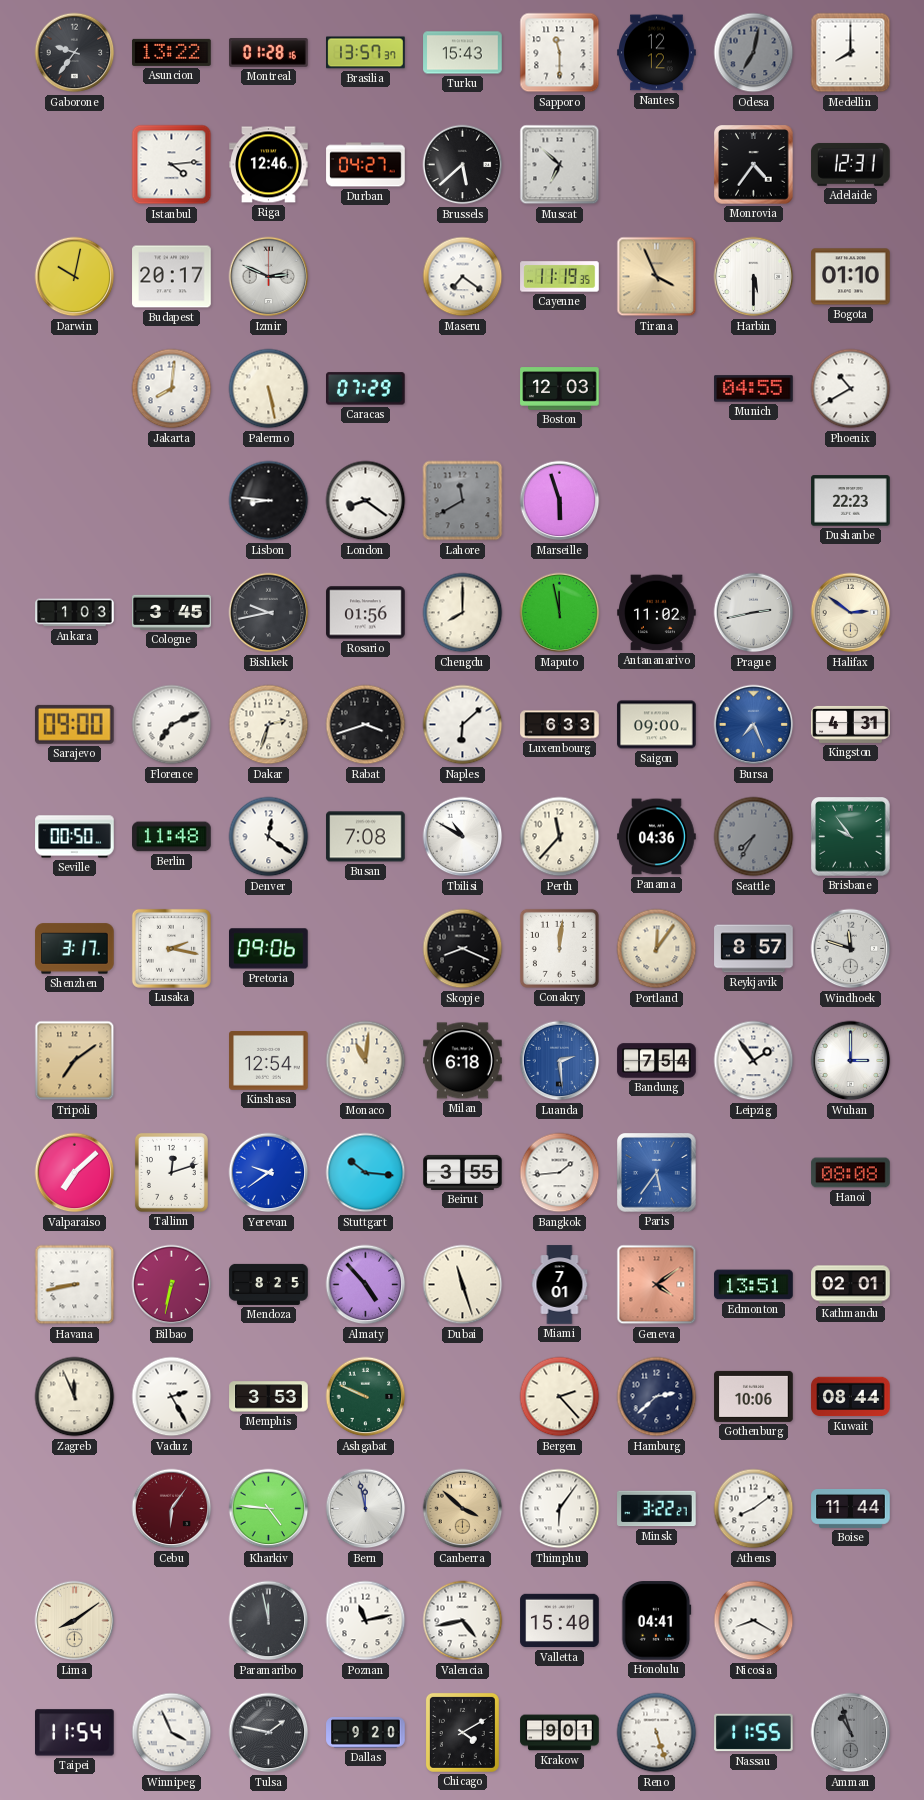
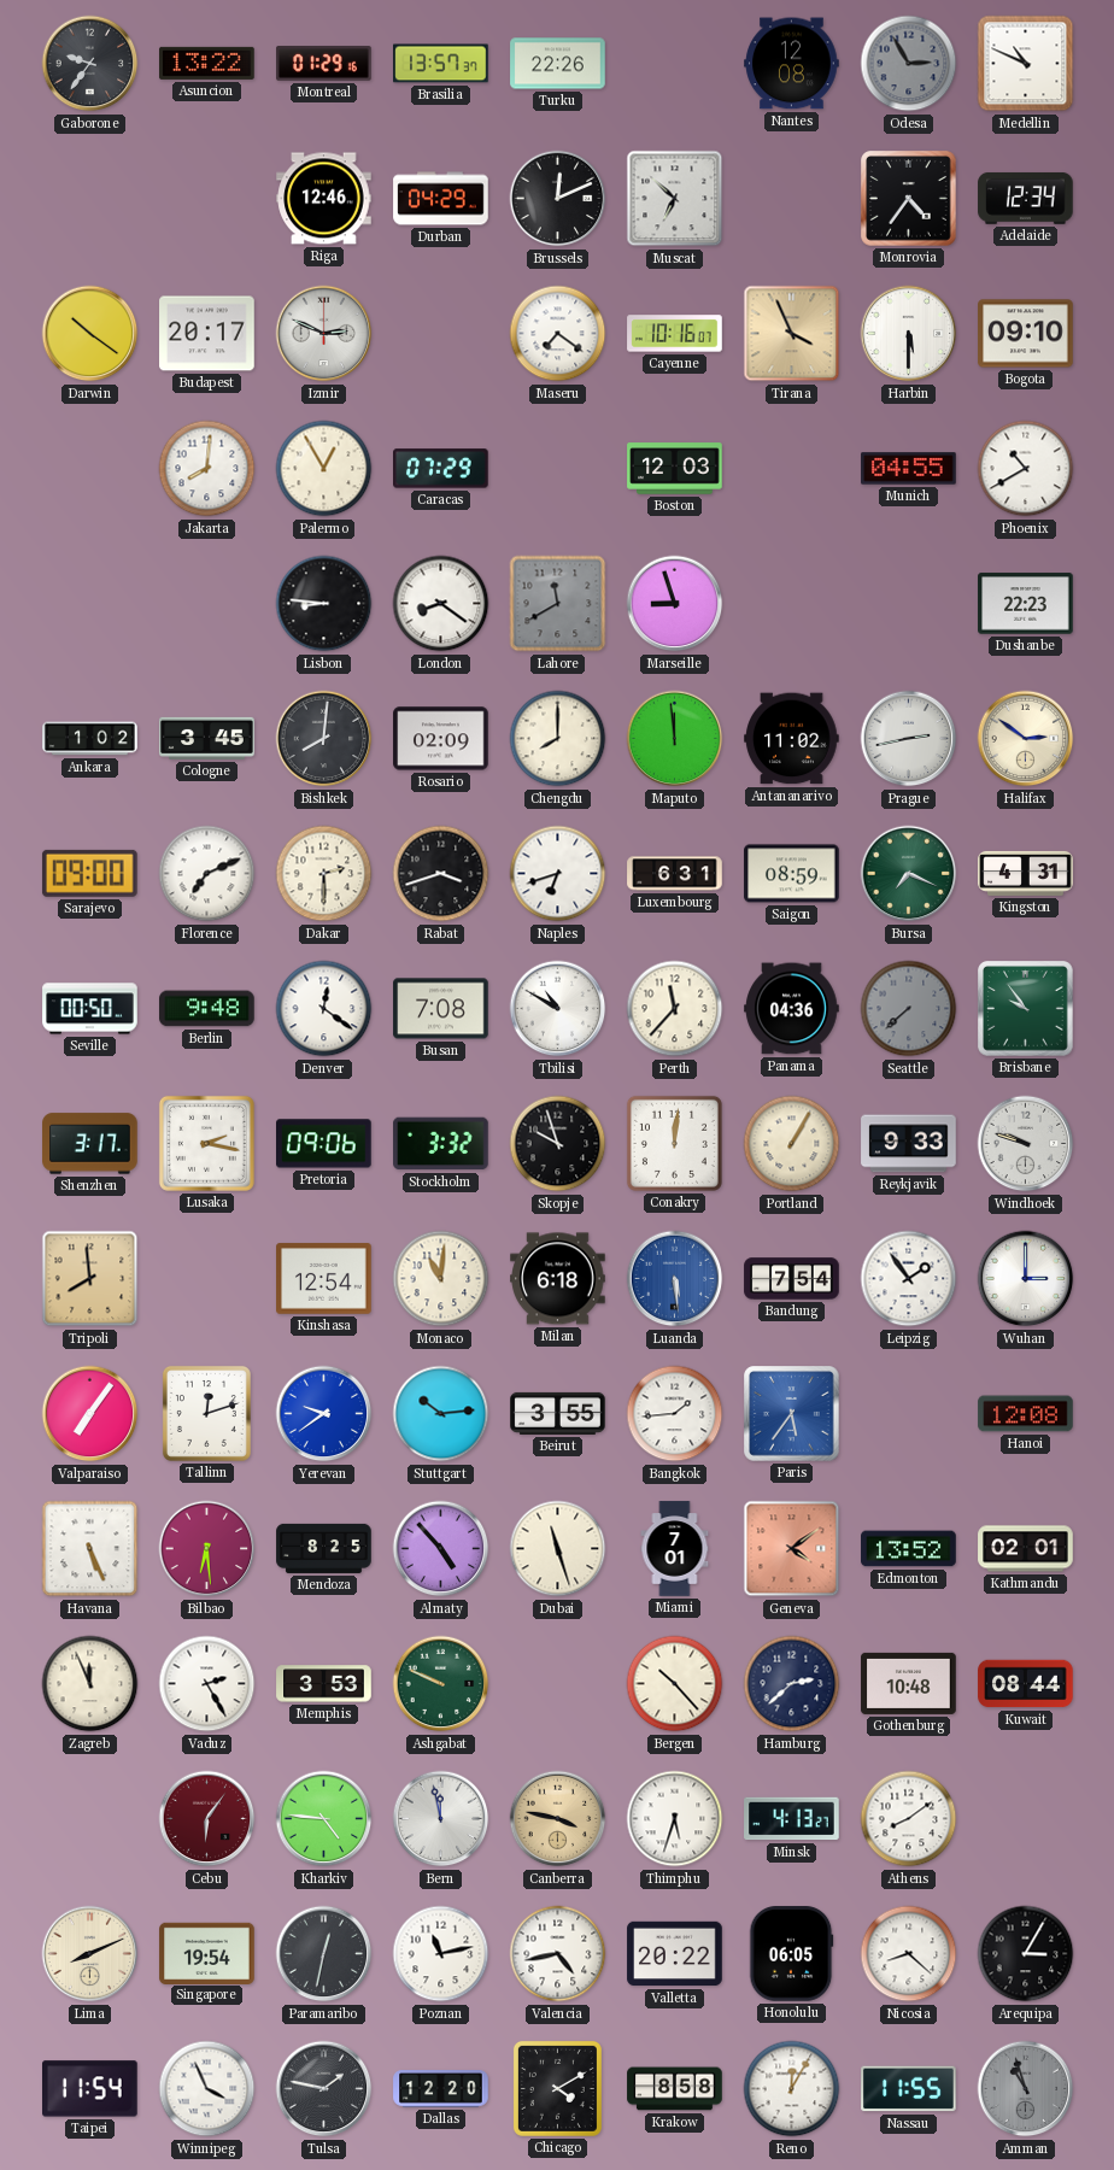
Montreal: 01:28 -> 01:29 (324, 64)
Turku: 15:43 -> 22:26 (558, 64)
Sapporo: 11:30 -> none (560, 53)
Nantes: 12:12 -> 12:08 (792, 64)
Odesa: 7:02 -> 2:55 (909, 64)
Medellin: 8:00 -> 10:49 (1026, 64)
Istanbul: 4:14 -> none (172, 165)
Durban: 04:27 -> 04:29 (441, 199)
Brussels: 5:38 -> 12:11 (558, 199)
Adelaide: 12:31 -> 12:34 (1026, 199)
Darwin: 10:02 -> 10:21 (90, 334)
Cayenne: 11:19 -> 10:16 (675, 334)
Bogota: 01:10 -> 09:10 (1026, 334)
Palermo: 5:28 -> 12:55 (324, 469)
Marseille: 5:57 -> 8:57 (675, 604)
Ankara: 1:03 -> 1:02 (90, 739)
Bishkek: 9:43 -> 8:01 (324, 739)
Rosario: 01:56 -> 02:09 (441, 739)
Maputo: 11:58 -> 11:59 (675, 739)
Dakar: 2:33 -> 2:30 (324, 874)
Naples: 6:08 -> 6:42 (558, 874)
Luxembourg: 6:33 -> 6:31 (675, 874)
Saigon: 09:00 -> 08:59 (792, 874)
Bursa: 7:26 -> 7:19 (909, 874)
Bursa dial: blue -> green (909, 874)
Berlin: 11:48 -> 9:48 (207, 1009)
Seattle: 7:35 -> 7:38 (909, 1009)
Stockholm: none -> 3:32 (441, 1144)
Skopje: 8:19 -> 9:57 (558, 1144)
Portland: 12:06 -> 1:05 (792, 1144)
Reykjavik: 8:57 -> 9:33 (909, 1144)
Windhoek: 11:48 -> 9:48 (1026, 1144)
Tripoli: 7:09 -> 7:59 (90, 1279)
Luanda: 2:29 -> 5:29 (675, 1279)
Valparaiso: 7:08 -> 7:06 (90, 1414)
Stuttgart: 10:16 -> 10:14 (441, 1414)
Hanoi: 08:08 -> 12:08 (1026, 1414)
Havana: 8:43 -> 5:26 (90, 1549)
Bilbao: 6:32 -> 6:29 (207, 1549)
Edmonton: 13:51 -> 13:52 (909, 1549)
Bergen: 2:23 -> 10:23 (675, 1684)
Gothenburg: 10:06 -> 10:48 (909, 1683)
Canberra: 3:52 -> 3:47 (558, 1819)
Thimphu: 6:06 -> 5:33 (675, 1819)
Minsk: 3:22 -> 4:13 (792, 1819)
Boise: 11:44 -> none (851, 1509)
Lima: 8:09 -> 8:11 (90, 1954)
Singapore: none -> 19:54 (207, 1953)
Paramaribo: 11:58 -> 12:32 (324, 1954)
Valletta: 15:40 -> 20:22 (675, 1954)
Honolulu: 04:41 -> 06:05 (792, 1954)
Nicosia: 8:20 -> 8:22 (909, 1954)
Arequipa: none -> 3:05 (1026, 1954)
Dallas: 9:20 -> 12:20 (441, 2089)
Krakow: 9:01 -> 8:58 (675, 2089)
Reno: 5:27 -> 12:05 (792, 2089)
